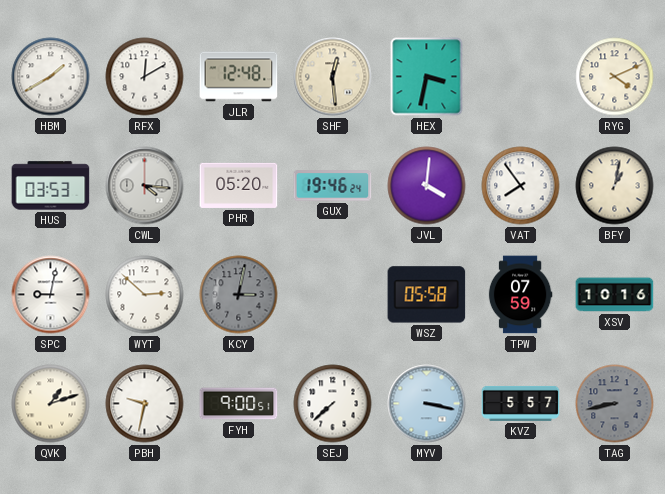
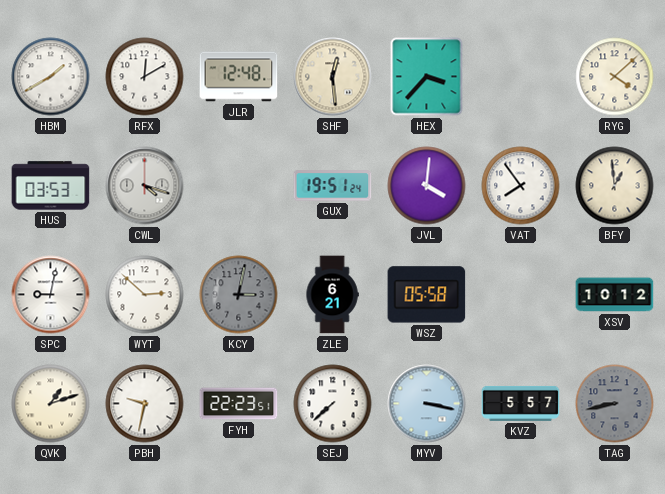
HEX: 3:32 -> 3:37 (427, 77)
RYG: 4:11 -> 4:08 (615, 77)
CWL: 4:16 -> 4:18 (145, 186)
PHR: 05:20 -> none (239, 185)
GUX: 19:46 -> 19:51 (333, 186)
BFY: 1:02 -> 12:59 (615, 186)
ZLE: none -> 6:21 (332, 295)
TPW: 07:59 -> none (520, 295)
XSV: 10:16 -> 10:12 (615, 295)
FYH: 9:00 -> 22:23 (239, 404)
